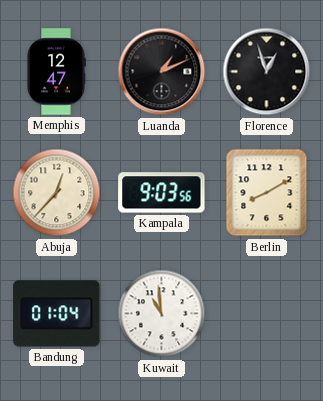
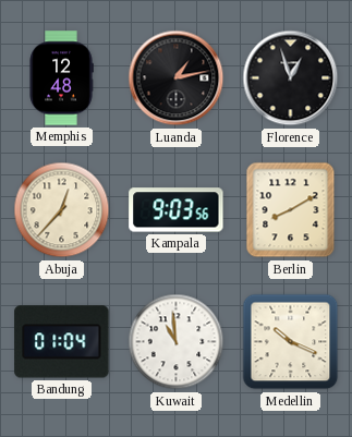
Memphis: 12:47 -> 12:48 (61, 78)
Luanda: 1:11 -> 1:13 (177, 78)
Medellin: none -> 10:19 (291, 342)
